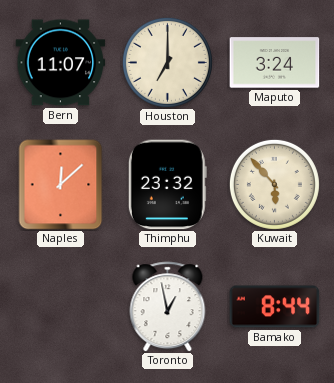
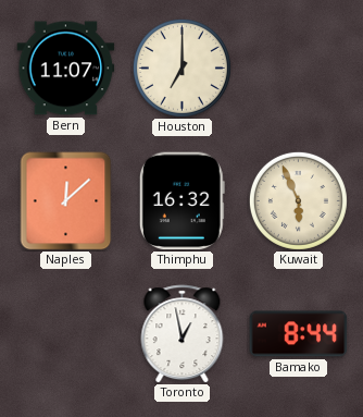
Maputo: 3:24 -> none (275, 63)
Thimphu: 23:32 -> 16:32 (181, 201)
Kuwait: 5:53 -> 5:56 (298, 200)
